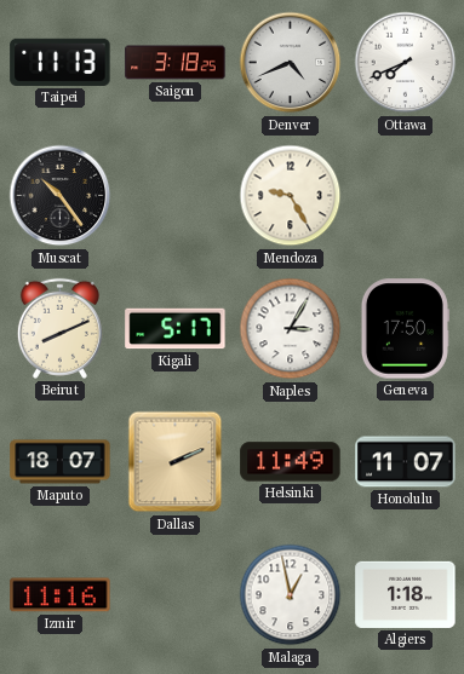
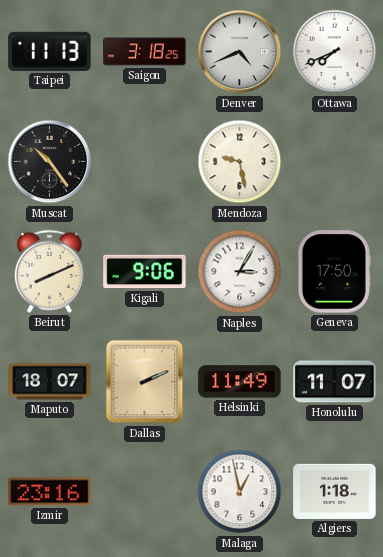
Mendoza: 9:25 -> 9:28 (240, 162)
Kigali: 5:17 -> 9:06 (145, 272)
Izmir: 11:16 -> 23:16 (50, 492)
